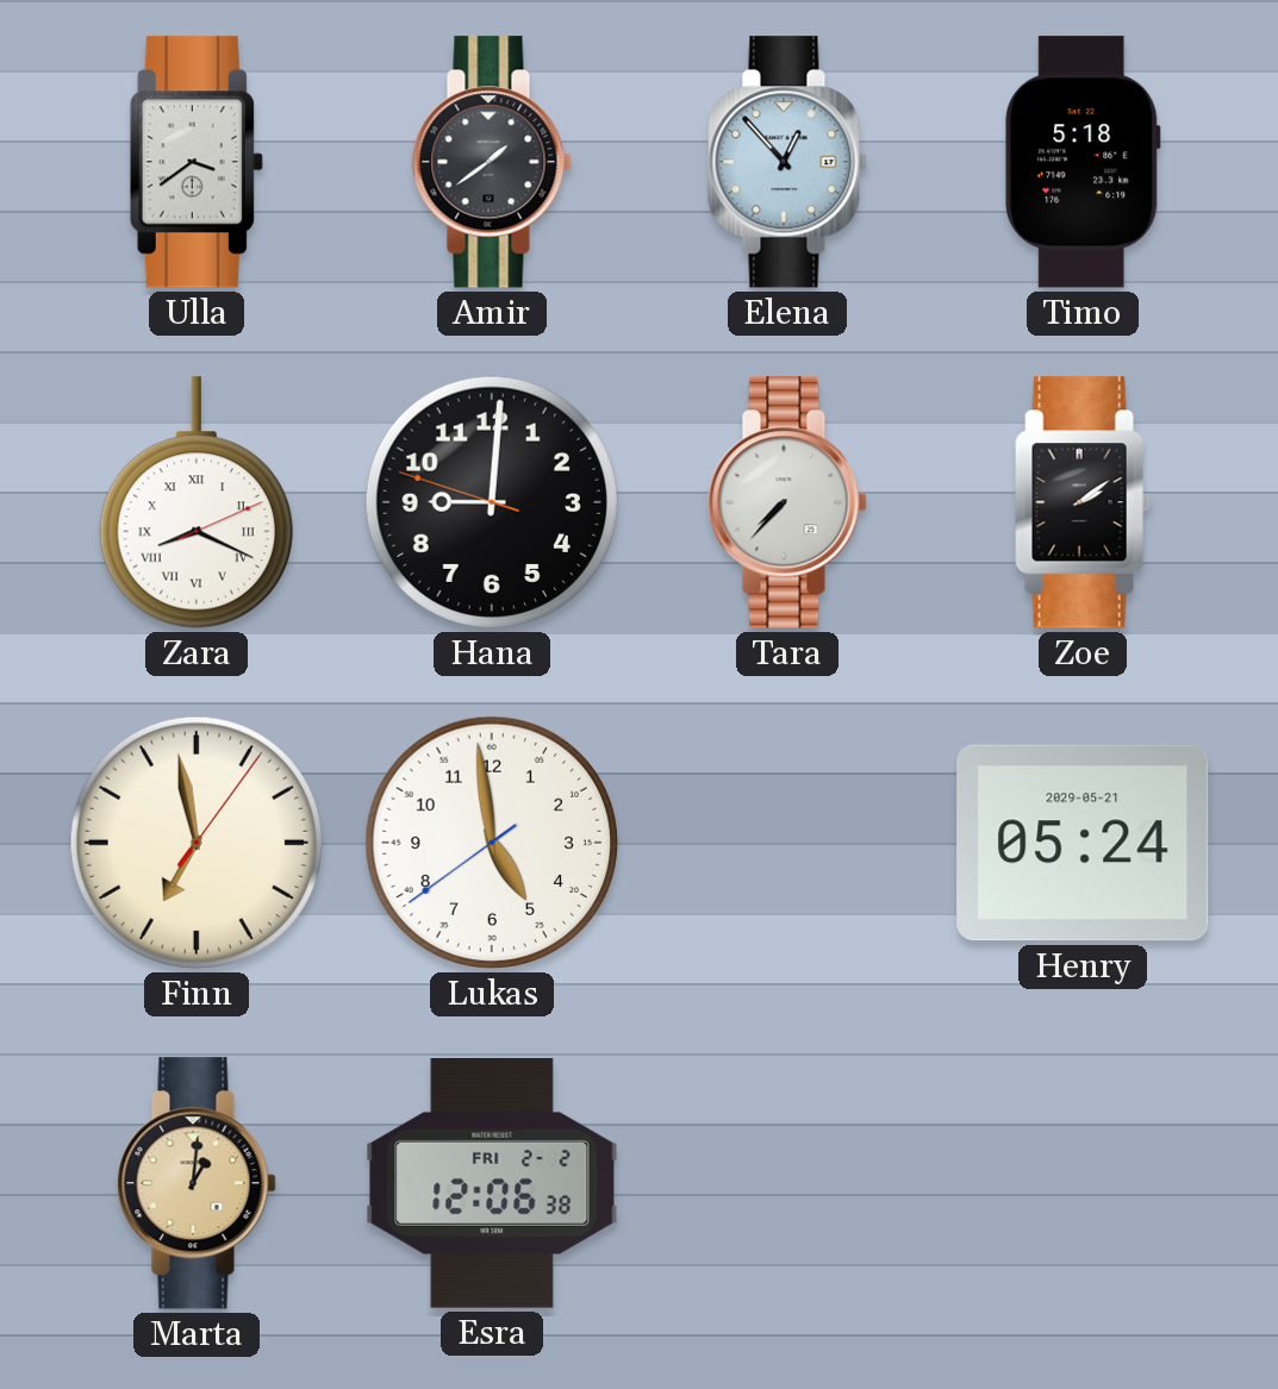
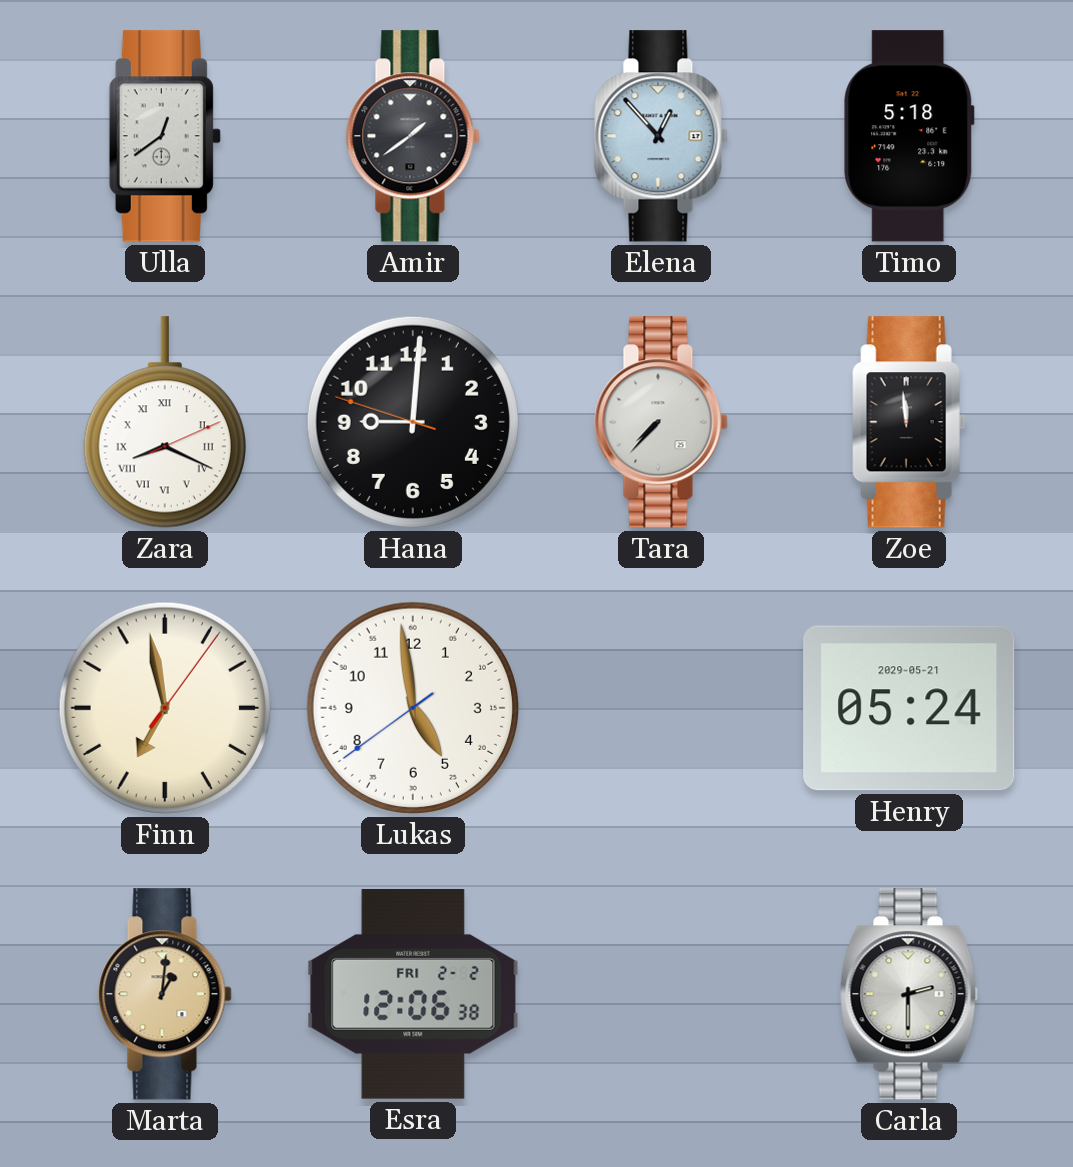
Ulla: 3:39 -> 12:39 (165, 136)
Zoe: 2:09 -> 11:59 (909, 422)
Carla: none -> 2:30 (909, 994)
